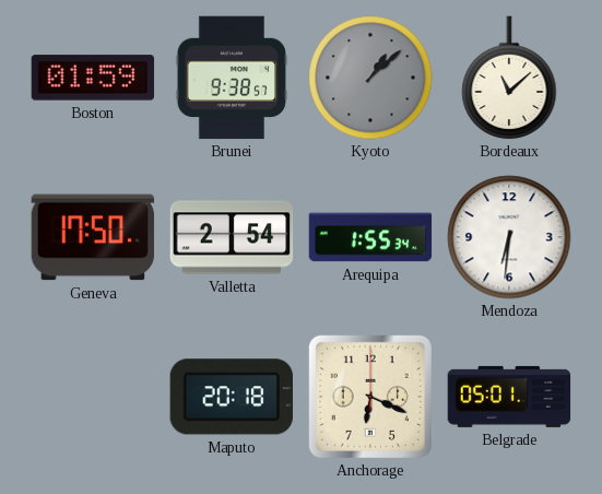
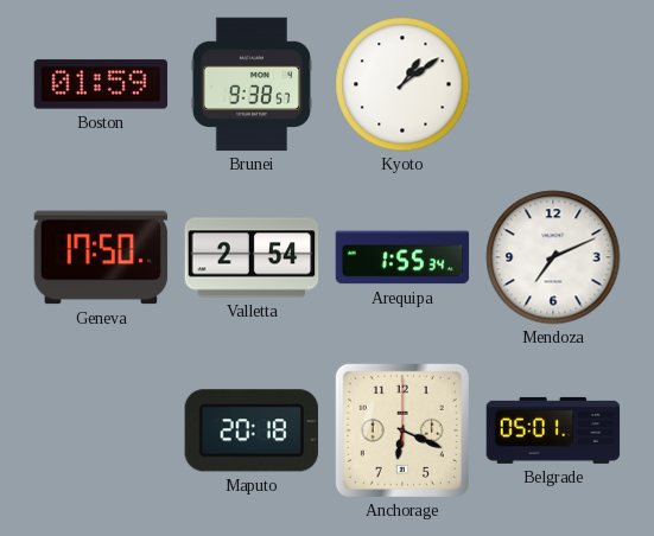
Kyoto: 1:08 -> 1:09 (402, 84)
Kyoto dial: grey -> white (402, 84)
Bordeaux: 11:08 -> none (509, 78)
Mendoza: 6:31 -> 7:11 (553, 257)
